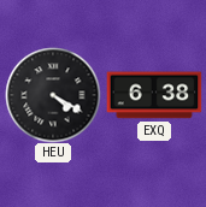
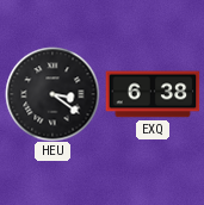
HEU: 4:20 -> 3:21 (52, 94)
